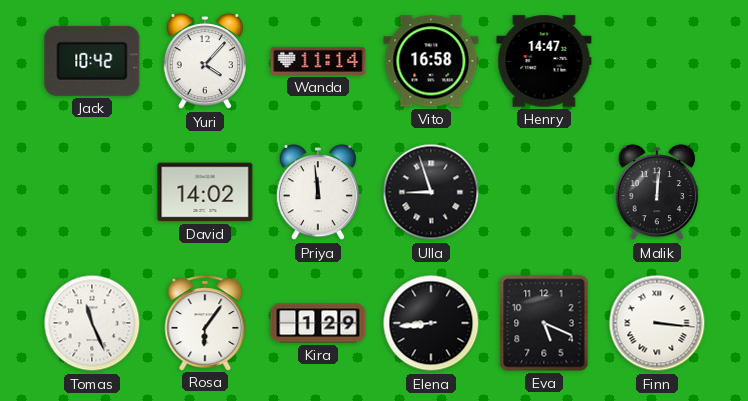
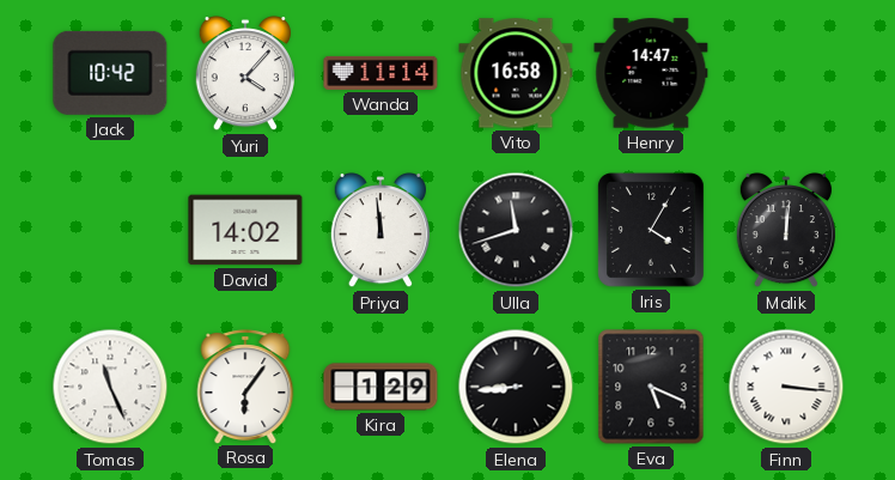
Ulla: 8:57 -> 11:42 (516, 230)
Iris: none -> 4:05 (651, 231)
